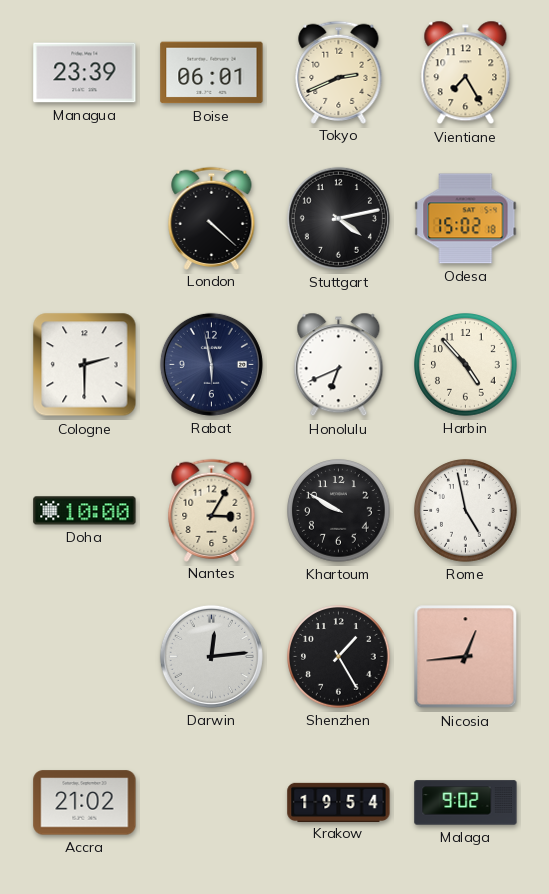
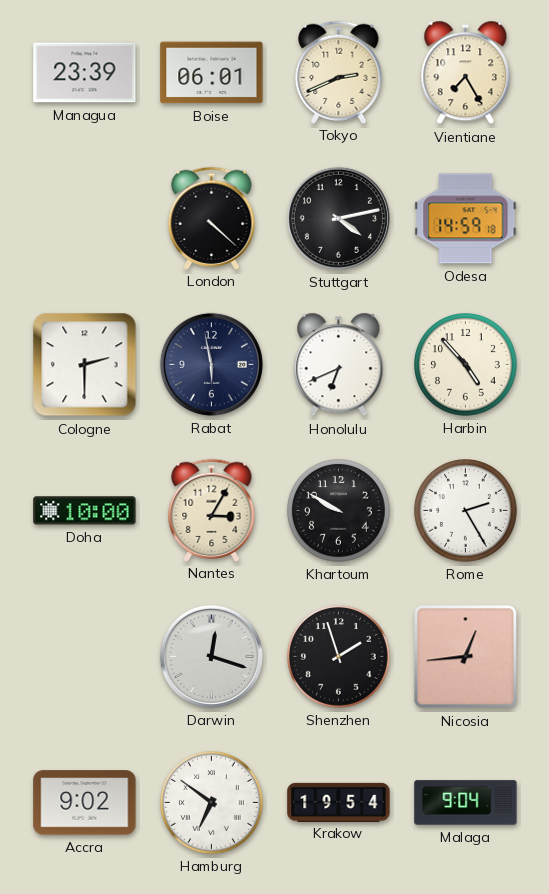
Odesa: 15:02 -> 14:59 (466, 219)
Rome: 4:58 -> 2:25 (466, 511)
Darwin: 12:14 -> 12:18 (211, 656)
Shenzhen: 1:25 -> 1:57 (339, 657)
Accra: 21:02 -> 9:02 (85, 803)
Hamburg: none -> 6:51 (212, 803)
Malaga: 9:02 -> 9:04 (466, 803)
